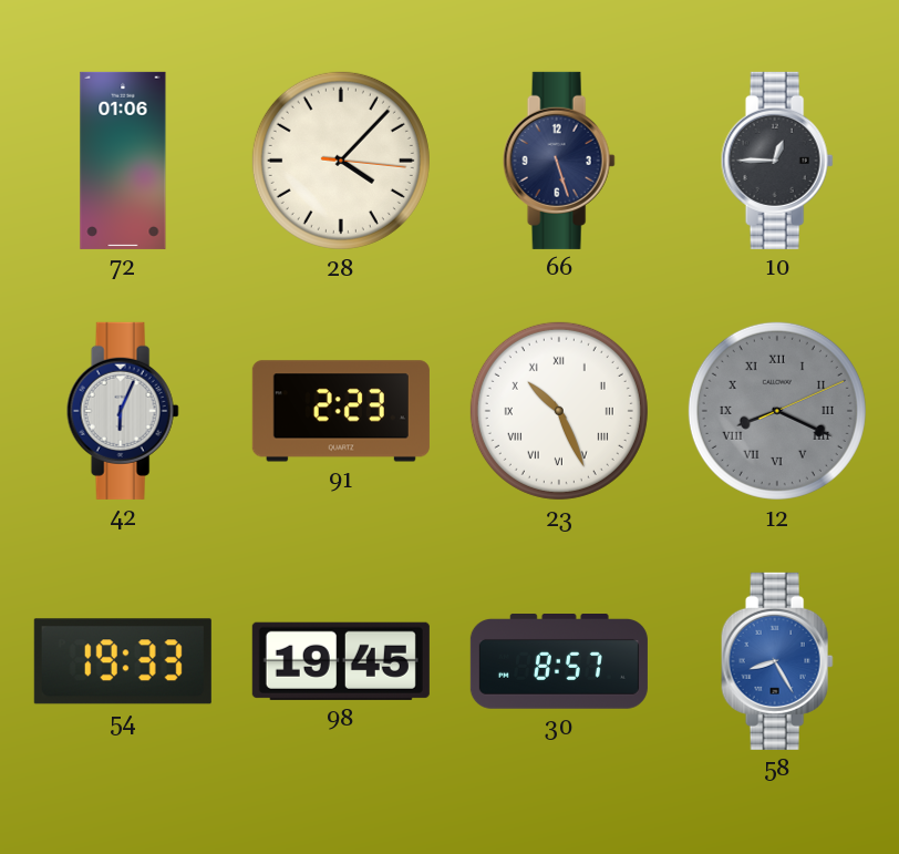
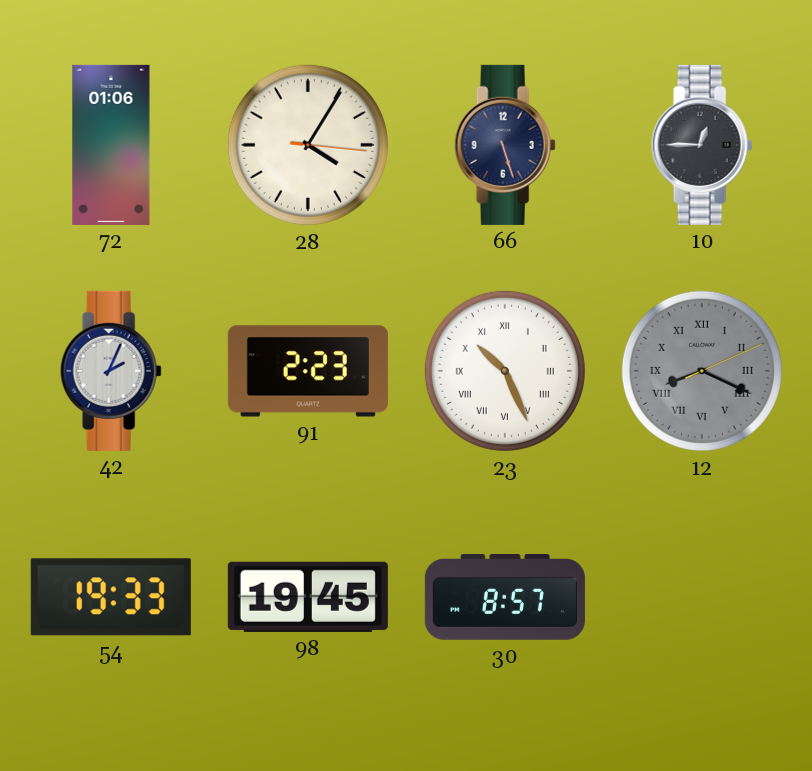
28: 4:07 -> 4:05 (308, 145)
42: 6:04 -> 2:04 (111, 371)
58: 8:25 -> none (777, 661)
